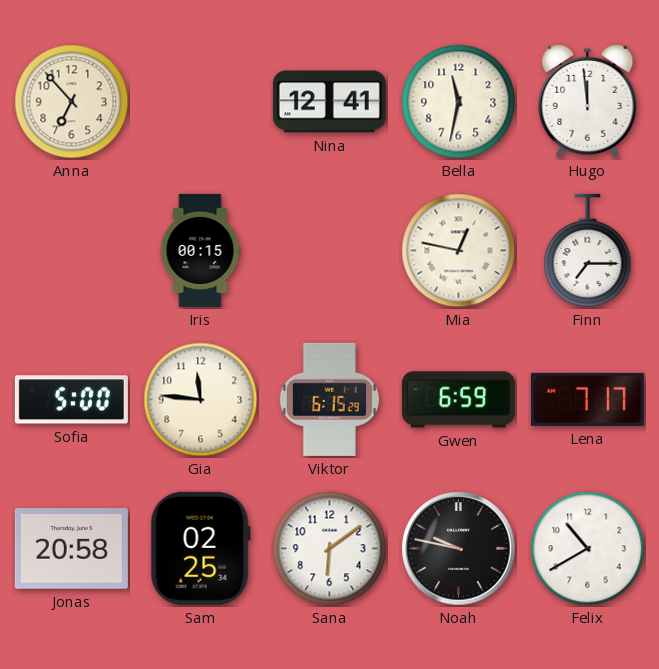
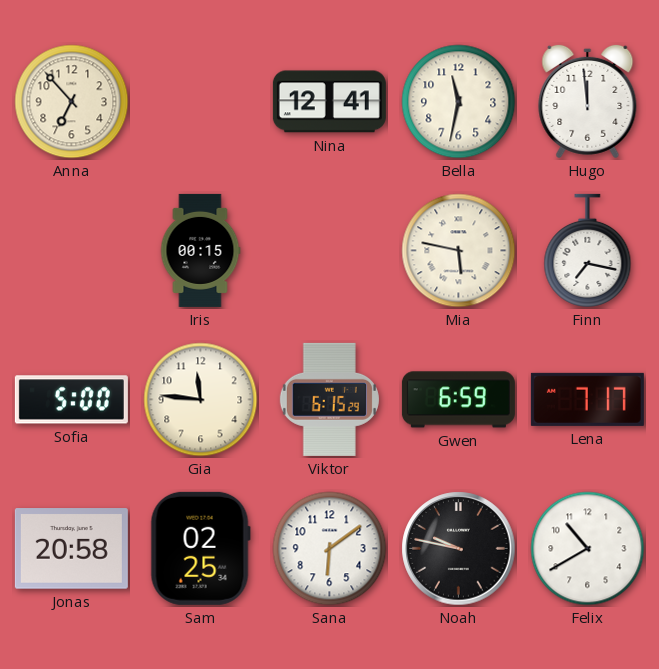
Mia: 12:47 -> 5:47 (459, 251)
Finn: 7:15 -> 7:17 (588, 250)
